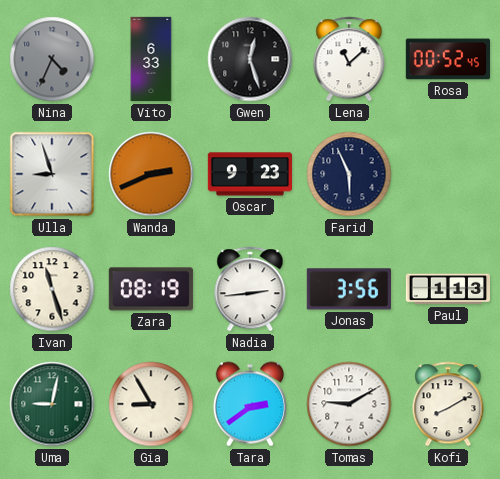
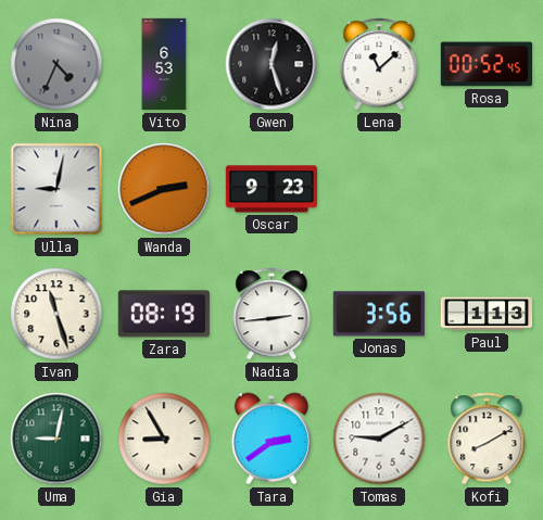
Vito: 6:33 -> 6:53 (164, 64)
Ulla: 8:57 -> 9:02 (56, 189)
Farid: 5:56 -> none (349, 174)
